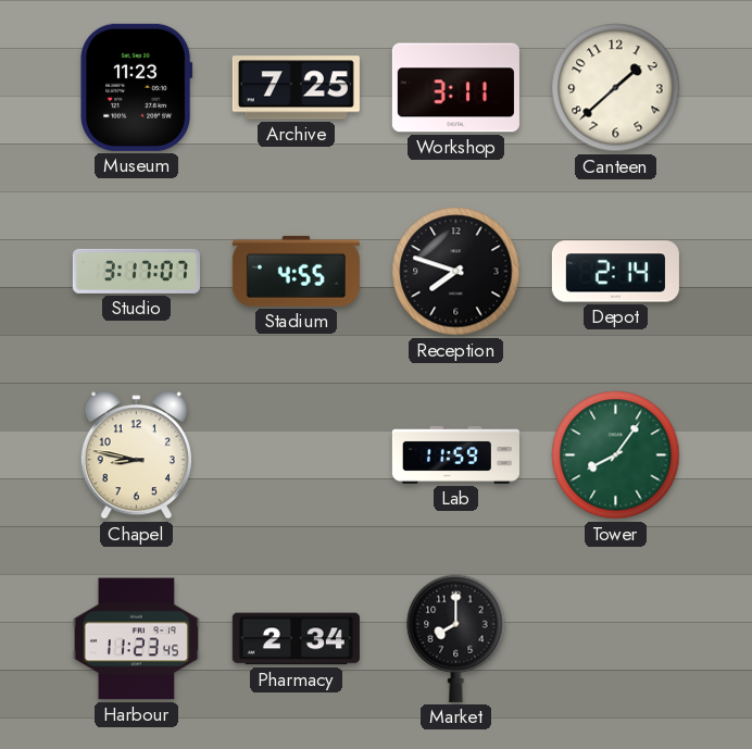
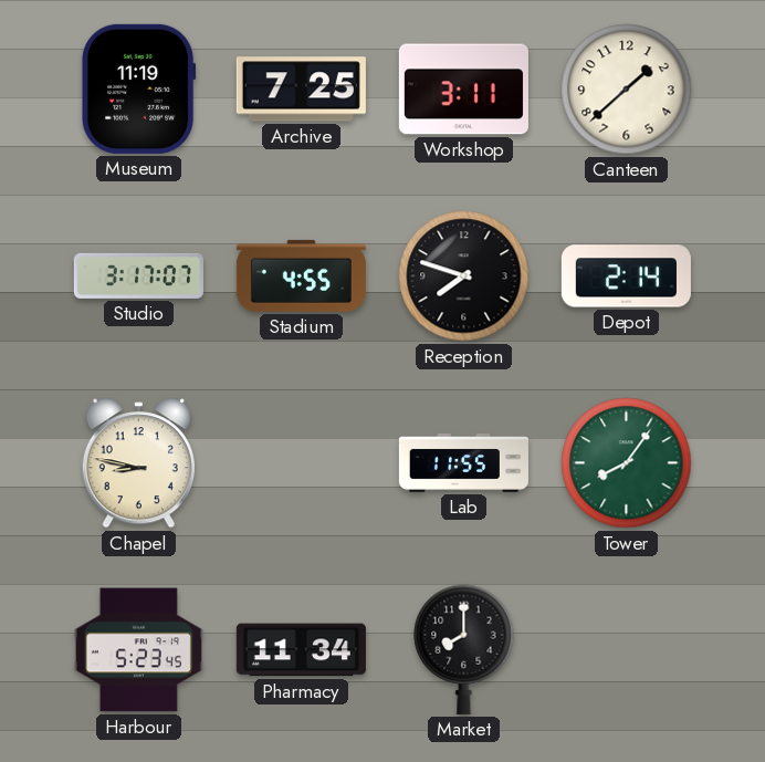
Museum: 11:23 -> 11:19 (139, 88)
Lab: 11:59 -> 11:55 (463, 462)
Harbour: 11:23 -> 5:23 (138, 650)
Pharmacy: 2:34 -> 11:34 (301, 650)
